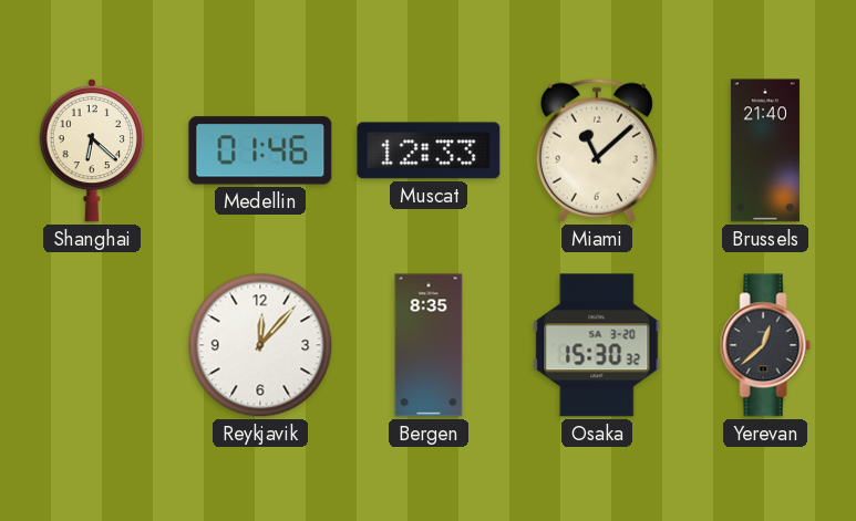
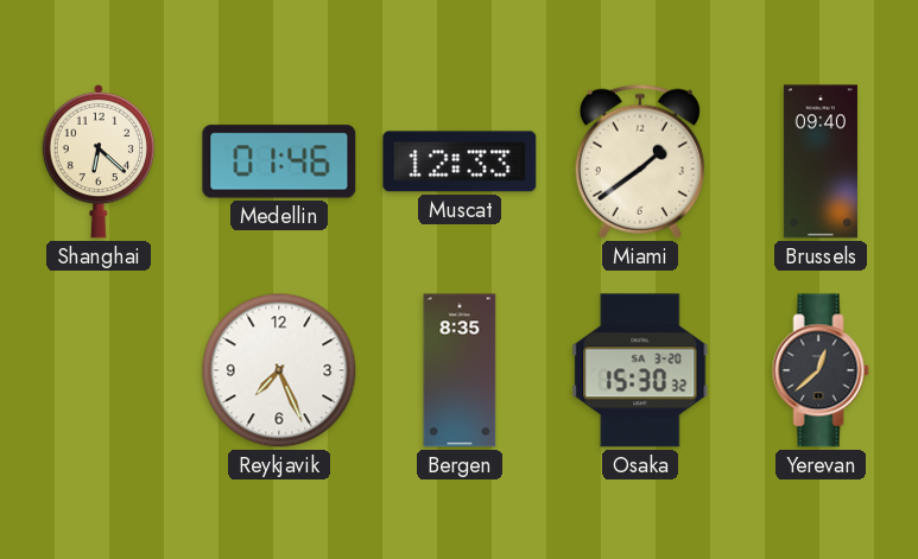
Miami: 11:08 -> 1:39 (640, 161)
Brussels: 21:40 -> 09:40 (821, 161)
Reykjavik: 12:07 -> 7:26 (279, 370)
